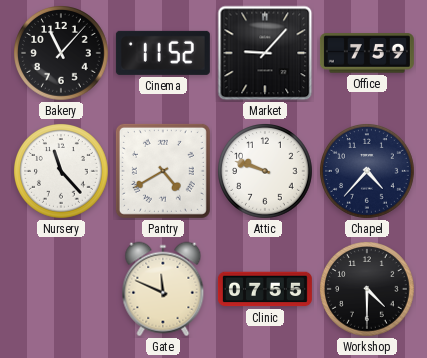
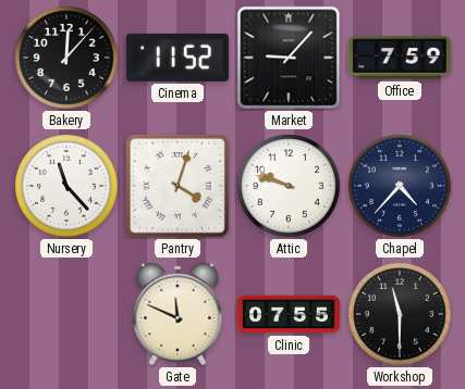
Bakery: 11:07 -> 12:07 (68, 59)
Pantry: 4:40 -> 4:03 (178, 186)
Workshop: 4:30 -> 11:30 (401, 315)
